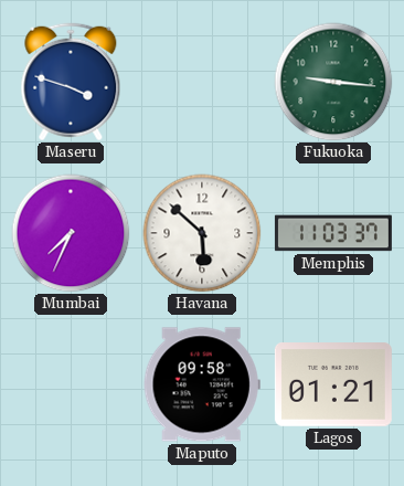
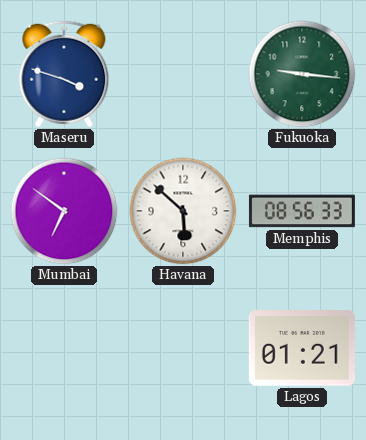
Mumbai: 7:34 -> 6:51 (64, 211)
Memphis: 11:03 -> 08:56 (302, 211)
Maputo: 09:58 -> none (202, 384)
